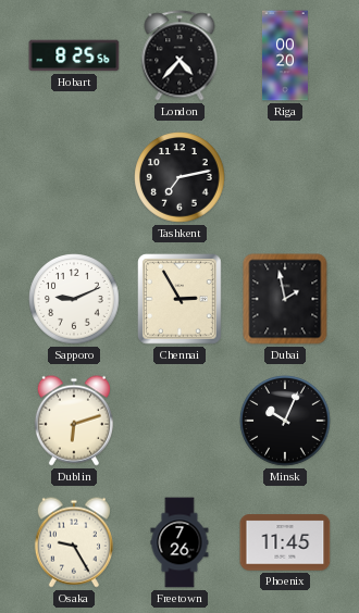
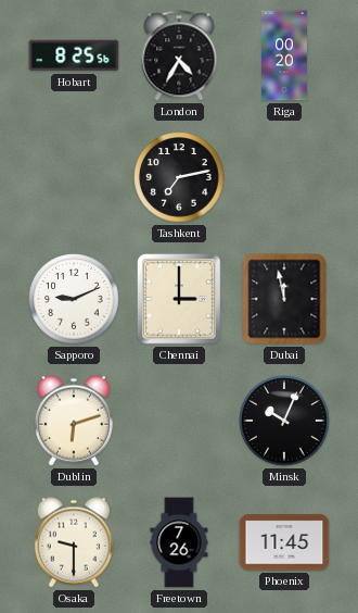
London: 4:37 -> 4:35 (179, 55)
Chennai: 2:55 -> 3:00 (179, 299)
Dubai: 1:58 -> 11:58 (284, 299)
Osaka: 9:25 -> 9:30 (74, 542)
